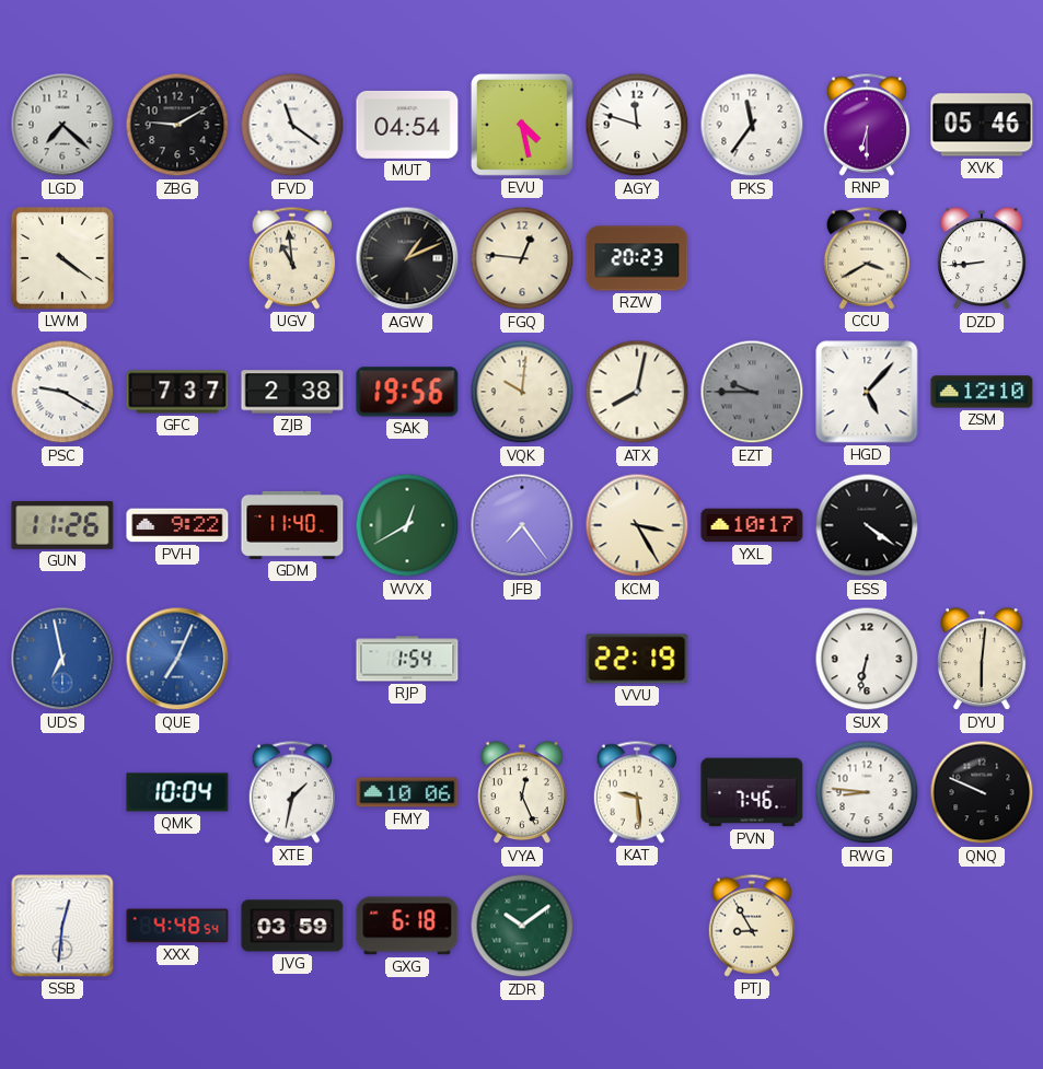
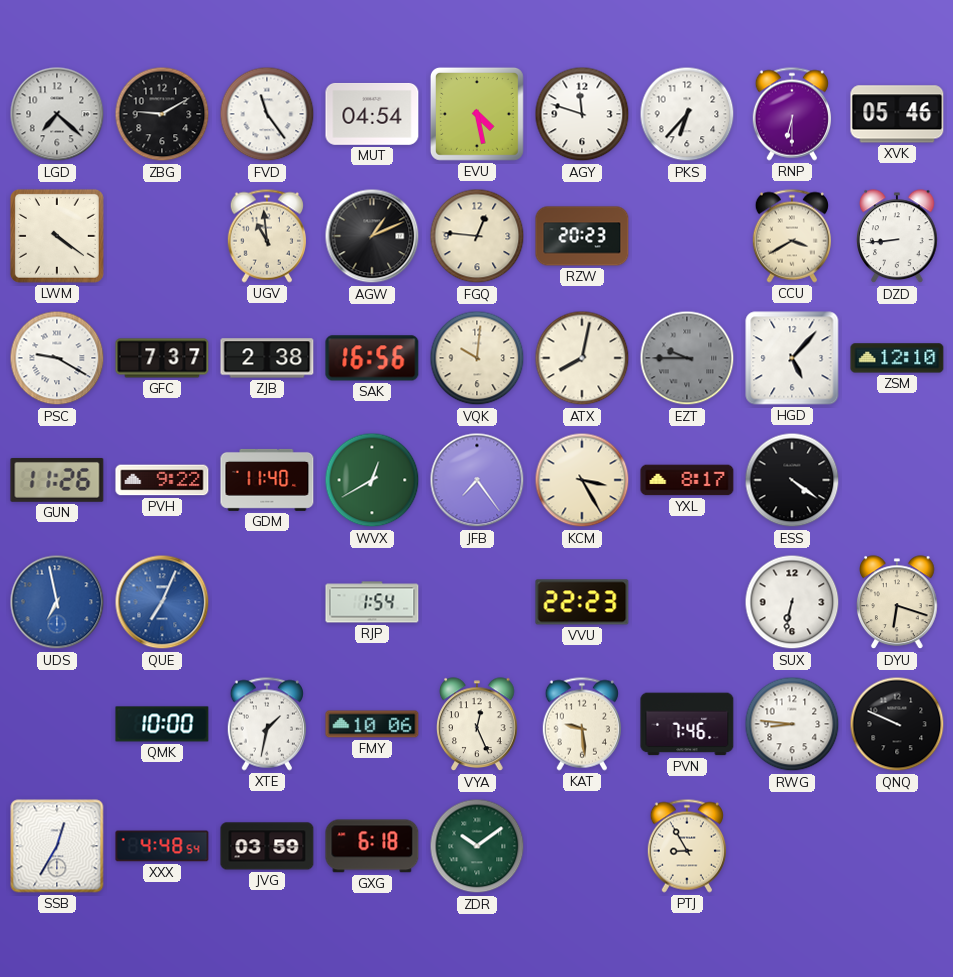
FVD: 11:21 -> 11:24 (267, 114)
PKS: 11:36 -> 6:37 (687, 114)
SAK: 19:56 -> 16:56 (372, 358)
YXL: 10:17 -> 8:17 (687, 480)
VVU: 22:19 -> 22:23 (582, 602)
DYU: 6:01 -> 6:18 (898, 603)
QMK: 10:04 -> 10:00 (162, 724)
SSB: 12:31 -> 12:35 (57, 846)
